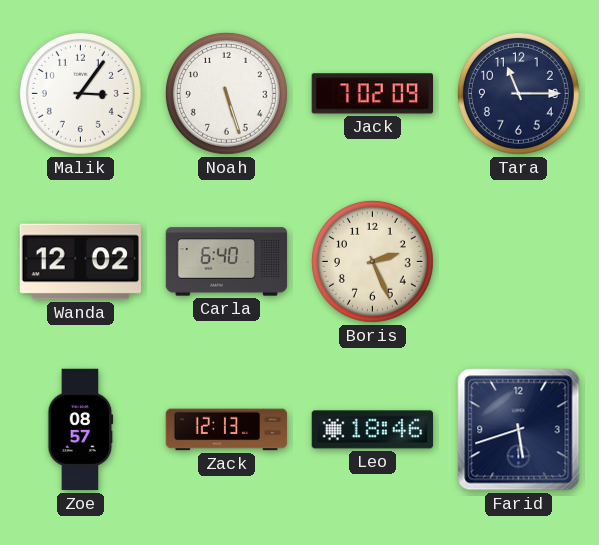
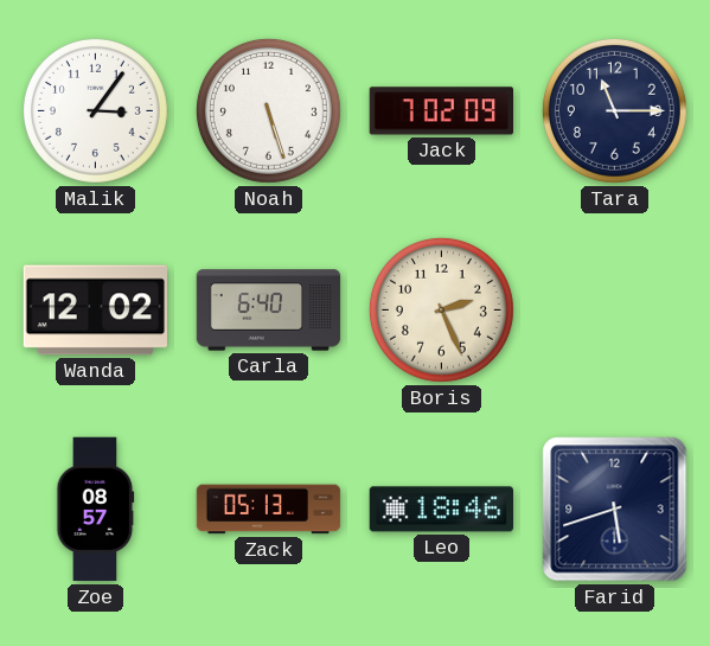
Zack: 12:13 -> 05:13 (269, 510)
